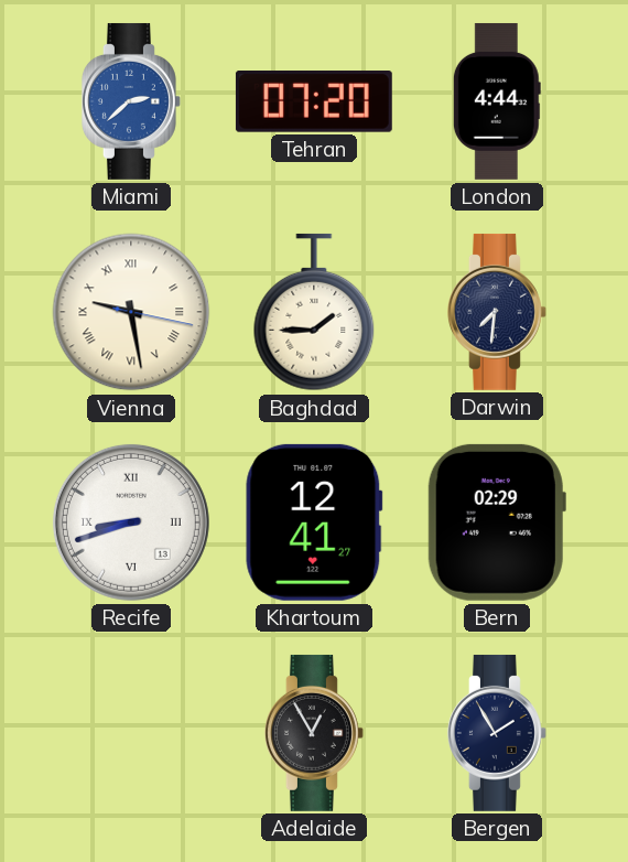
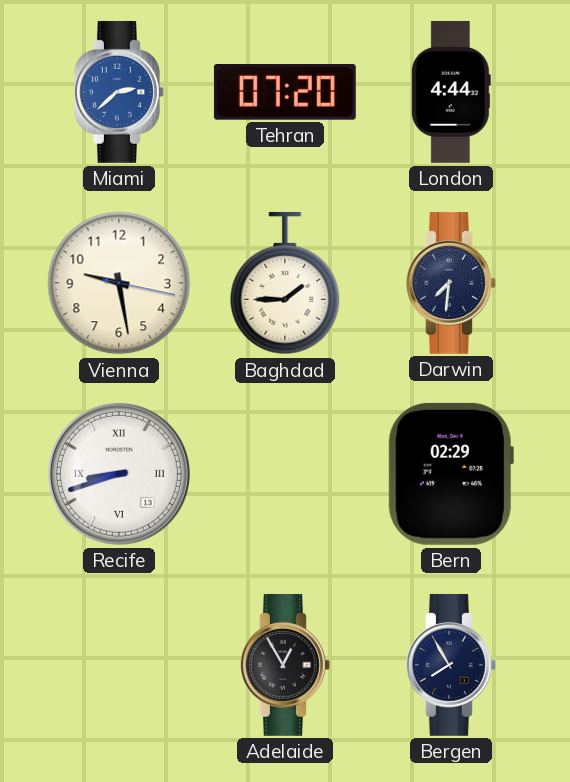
Vienna numerals: Roman -> Arabic (119, 283)
Khartoum: 12:41 -> none (314, 522)
Bergen: 1:55 -> 7:55 (451, 665)
